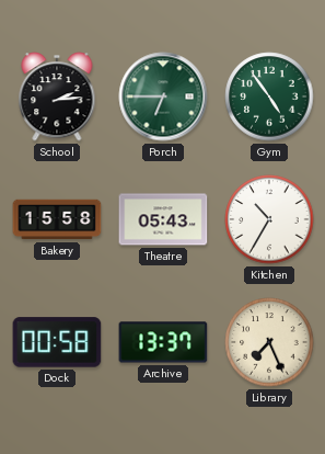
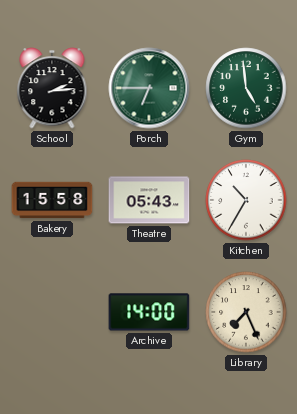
Gym: 4:54 -> 4:59 (246, 88)
Dock: 00:58 -> none (57, 342)
Archive: 13:37 -> 14:00 (149, 312)
